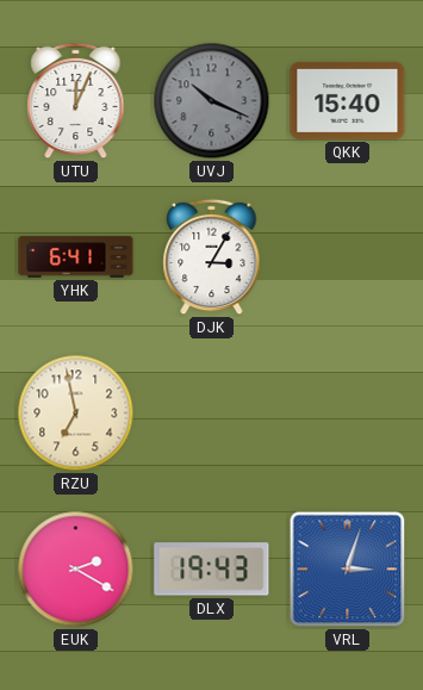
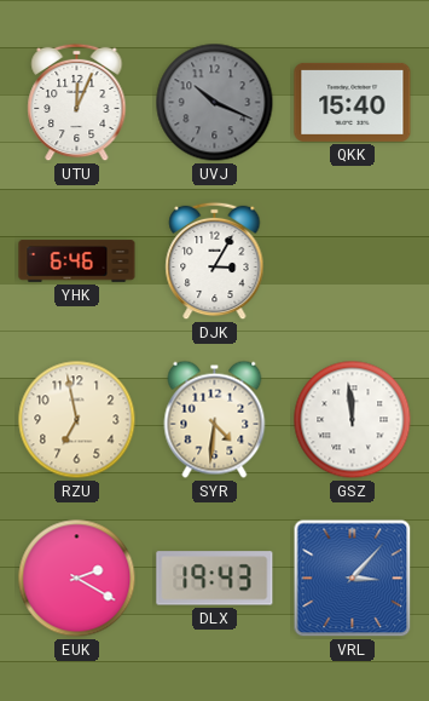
YHK: 6:41 -> 6:46 (77, 262)
SYR: none -> 4:31 (215, 419)
GSZ: none -> 11:59 (353, 420)
VRL: 3:03 -> 3:07 (353, 579)
